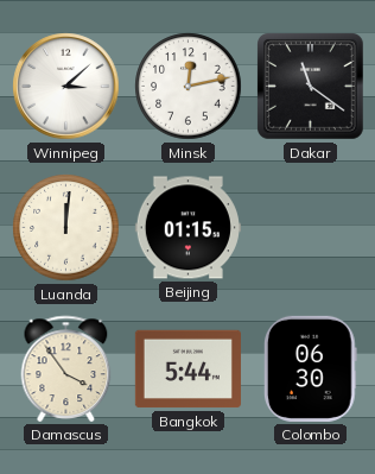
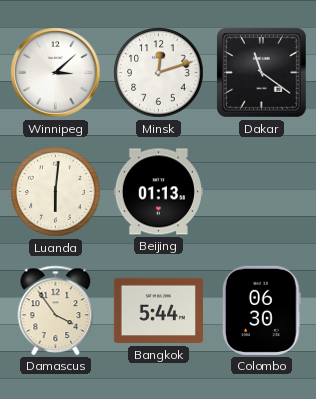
Minsk: 12:13 -> 12:12 (159, 73)
Luanda: 12:01 -> 6:01 (56, 192)
Beijing: 01:15 -> 01:13 (158, 192)
